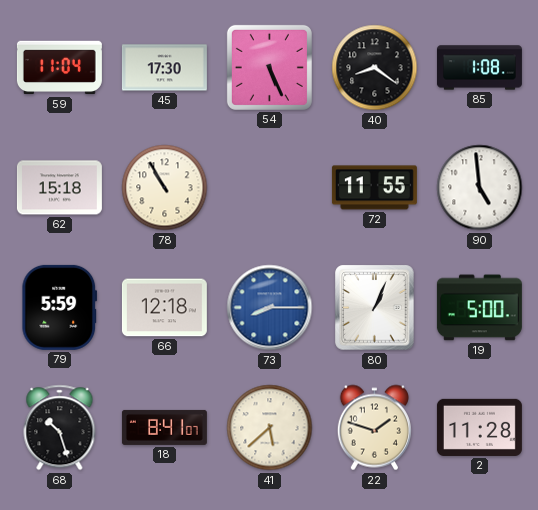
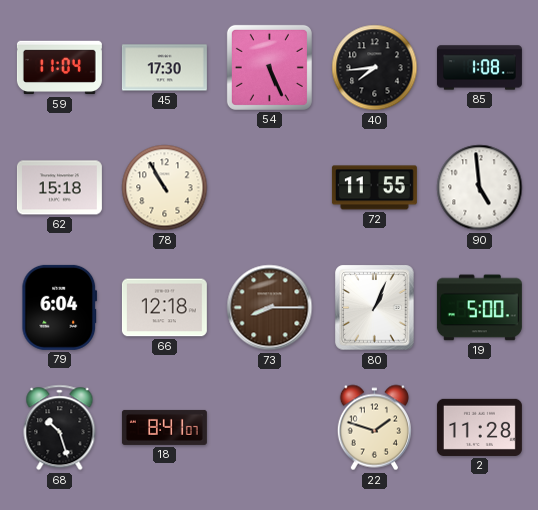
40: 8:21 -> 7:44 (375, 68)
79: 5:59 -> 6:04 (60, 307)
73 dial: blue -> brown (270, 308)
41: 5:38 -> none (270, 428)
